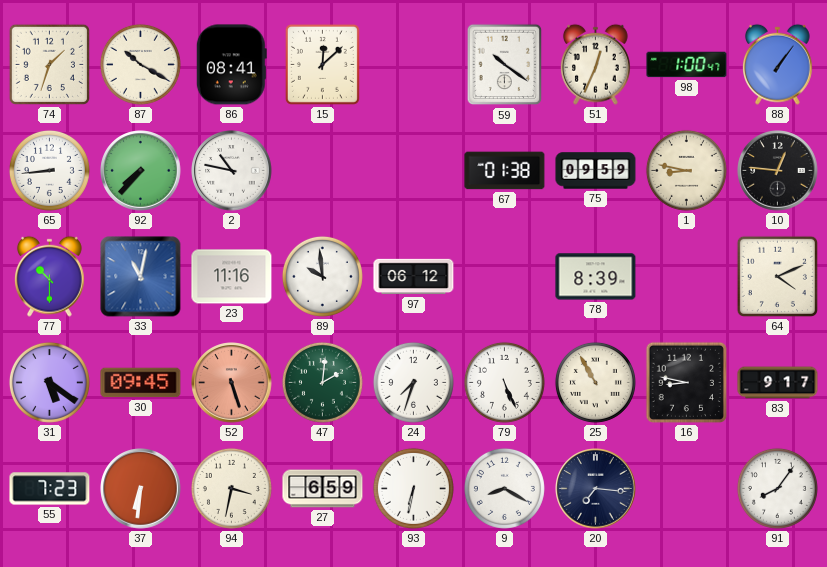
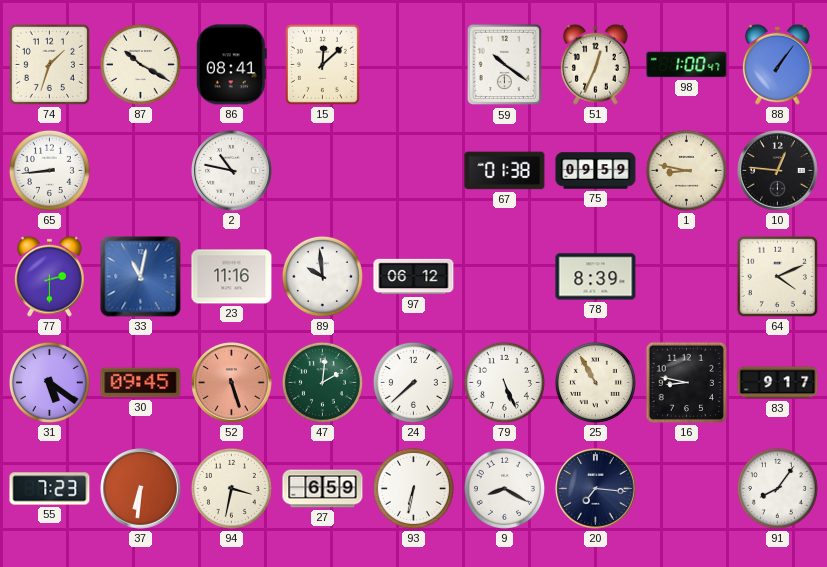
92: 7:37 -> none (141, 171)
77: 10:30 -> 2:30 (50, 276)
24: 7:33 -> 7:38 (413, 382)
